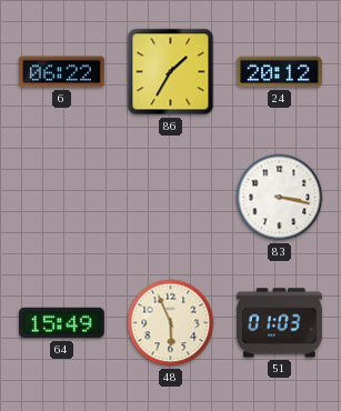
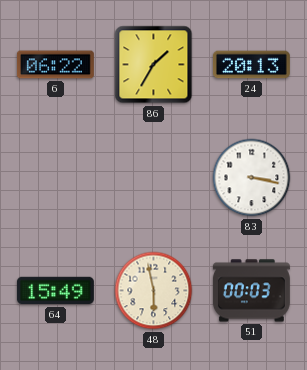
24: 20:12 -> 20:13 (251, 65)
48: 5:56 -> 5:58 (154, 291)
51: 01:03 -> 00:03 (251, 291)
